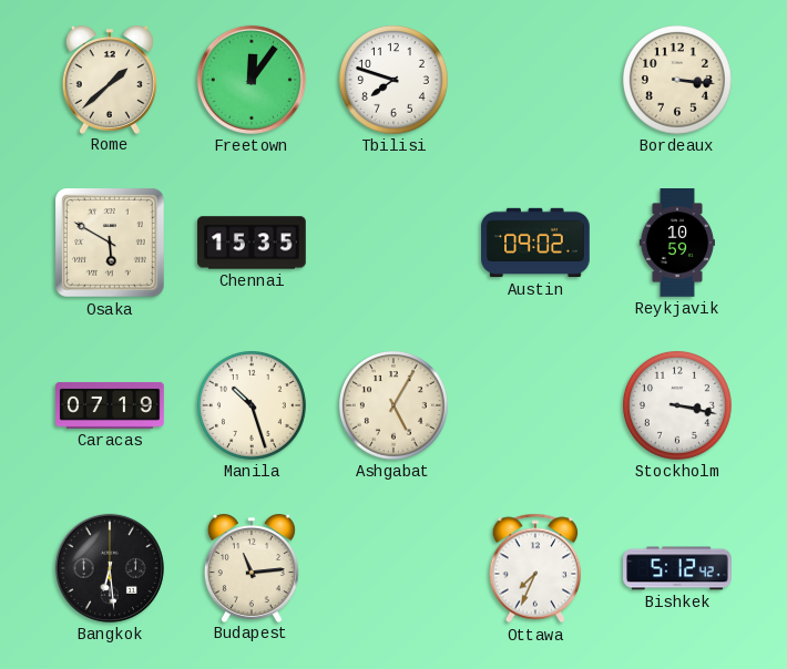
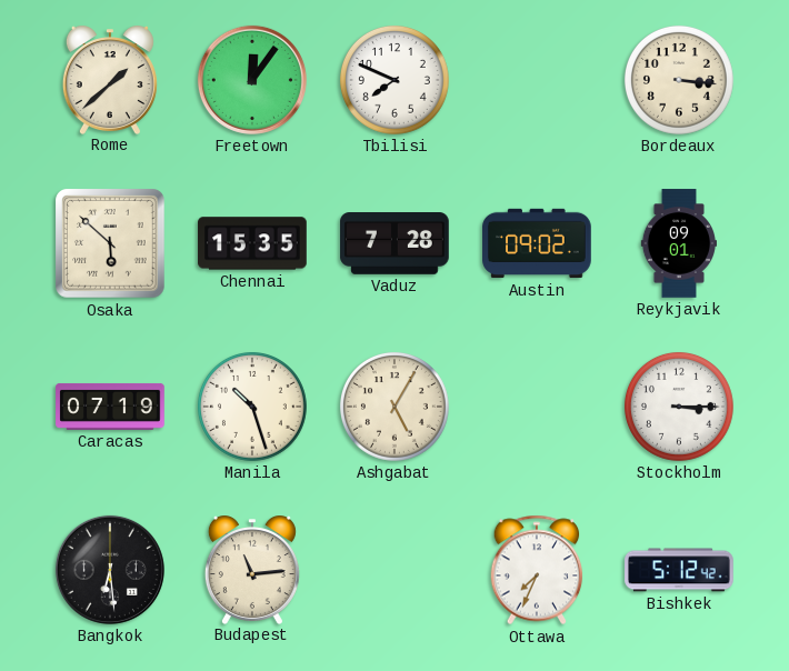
Tbilisi: 7:48 -> 7:49 (394, 80)
Osaka: 5:50 -> 5:52 (111, 244)
Vaduz: none -> 7:28 (394, 244)
Reykjavik: 10:59 -> 09:01 (678, 243)
Stockholm: 3:17 -> 3:15 (679, 407)
